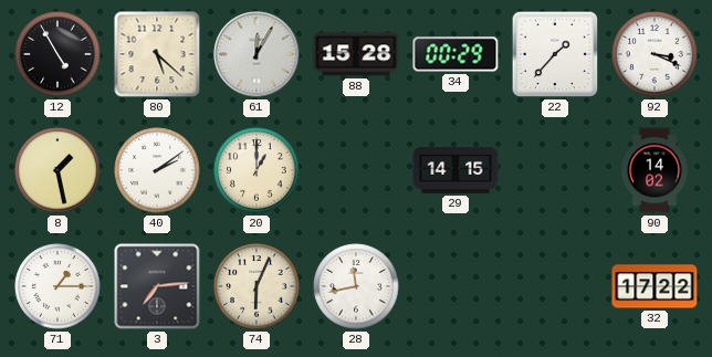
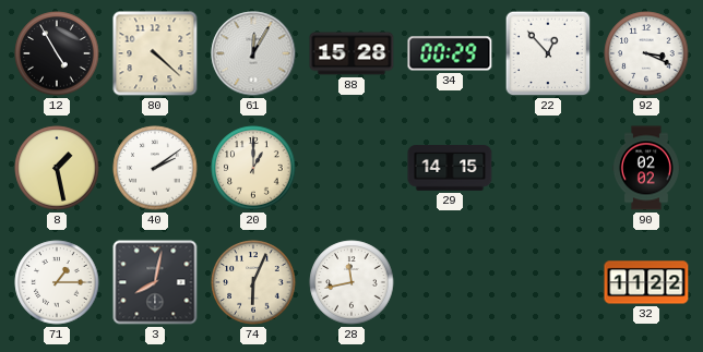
80: 5:22 -> 4:22 (155, 53)
22: 1:37 -> 12:53 (548, 53)
90: 14:02 -> 02:02 (646, 168)
3: 7:14 -> 8:02 (155, 282)
32: 17:22 -> 11:22 (646, 282)
